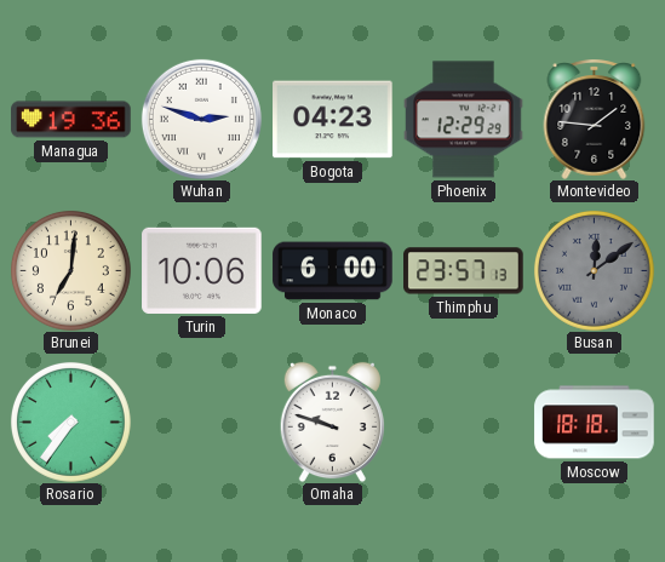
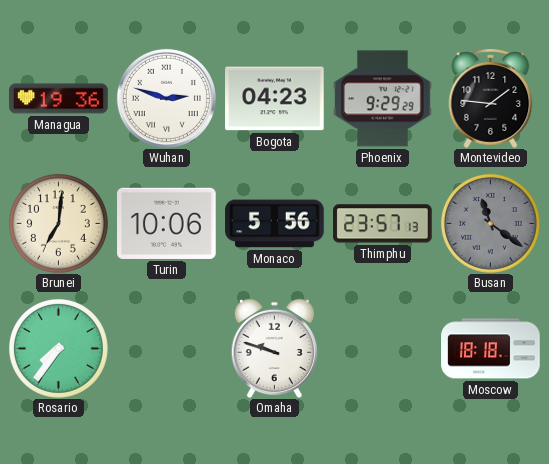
Phoenix: 12:29 -> 9:29 (383, 99)
Monaco: 6:00 -> 5:56 (275, 224)
Busan: 12:09 -> 11:21 (490, 223)
